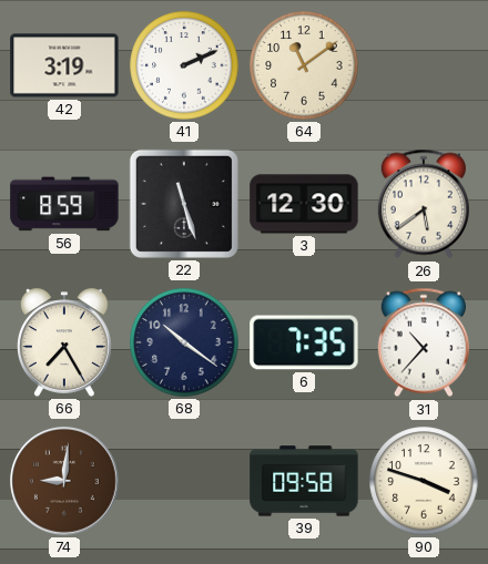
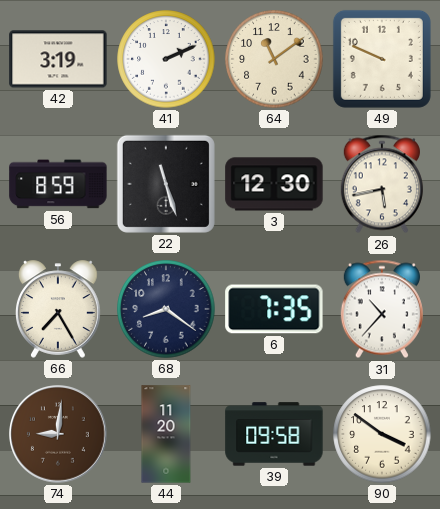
49: none -> 9:49 (382, 59)
26: 5:39 -> 5:43 (382, 184)
68: 10:21 -> 8:21 (166, 309)
44: none -> 11:20 (166, 434)
90: 3:48 -> 3:51 (382, 434)
